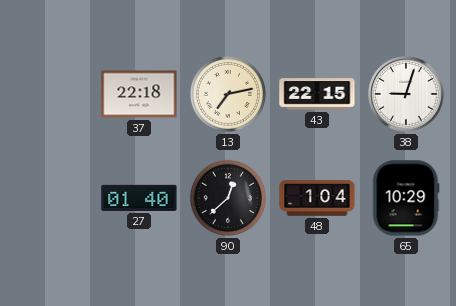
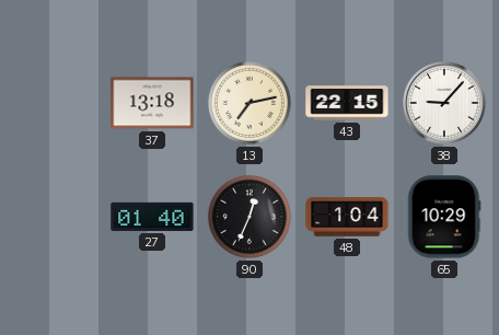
37: 22:18 -> 13:18 (152, 103)
38: 9:03 -> 9:07 (444, 103)
90: 12:38 -> 12:34 (249, 217)
